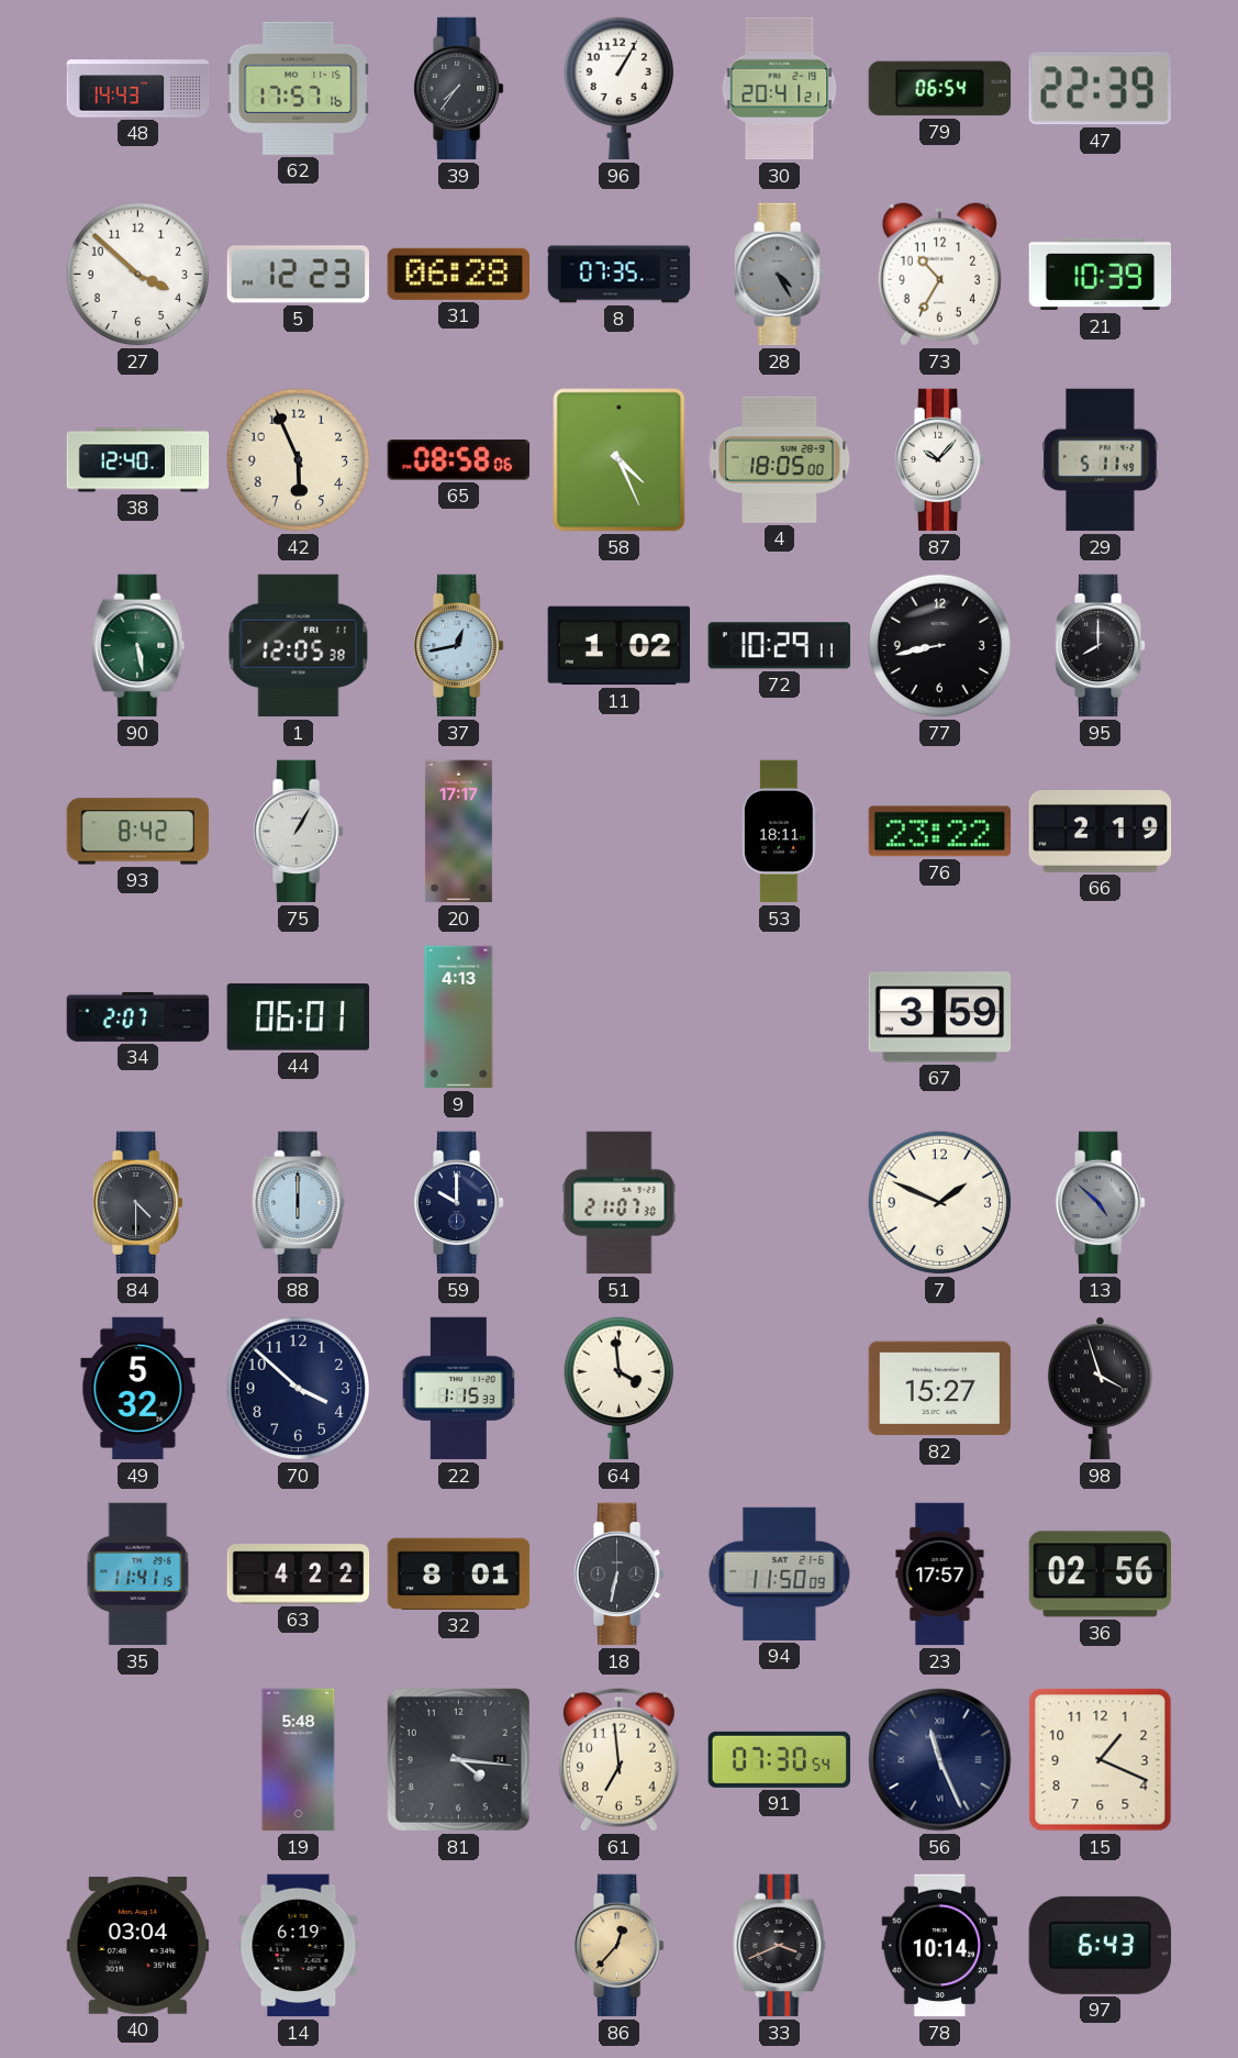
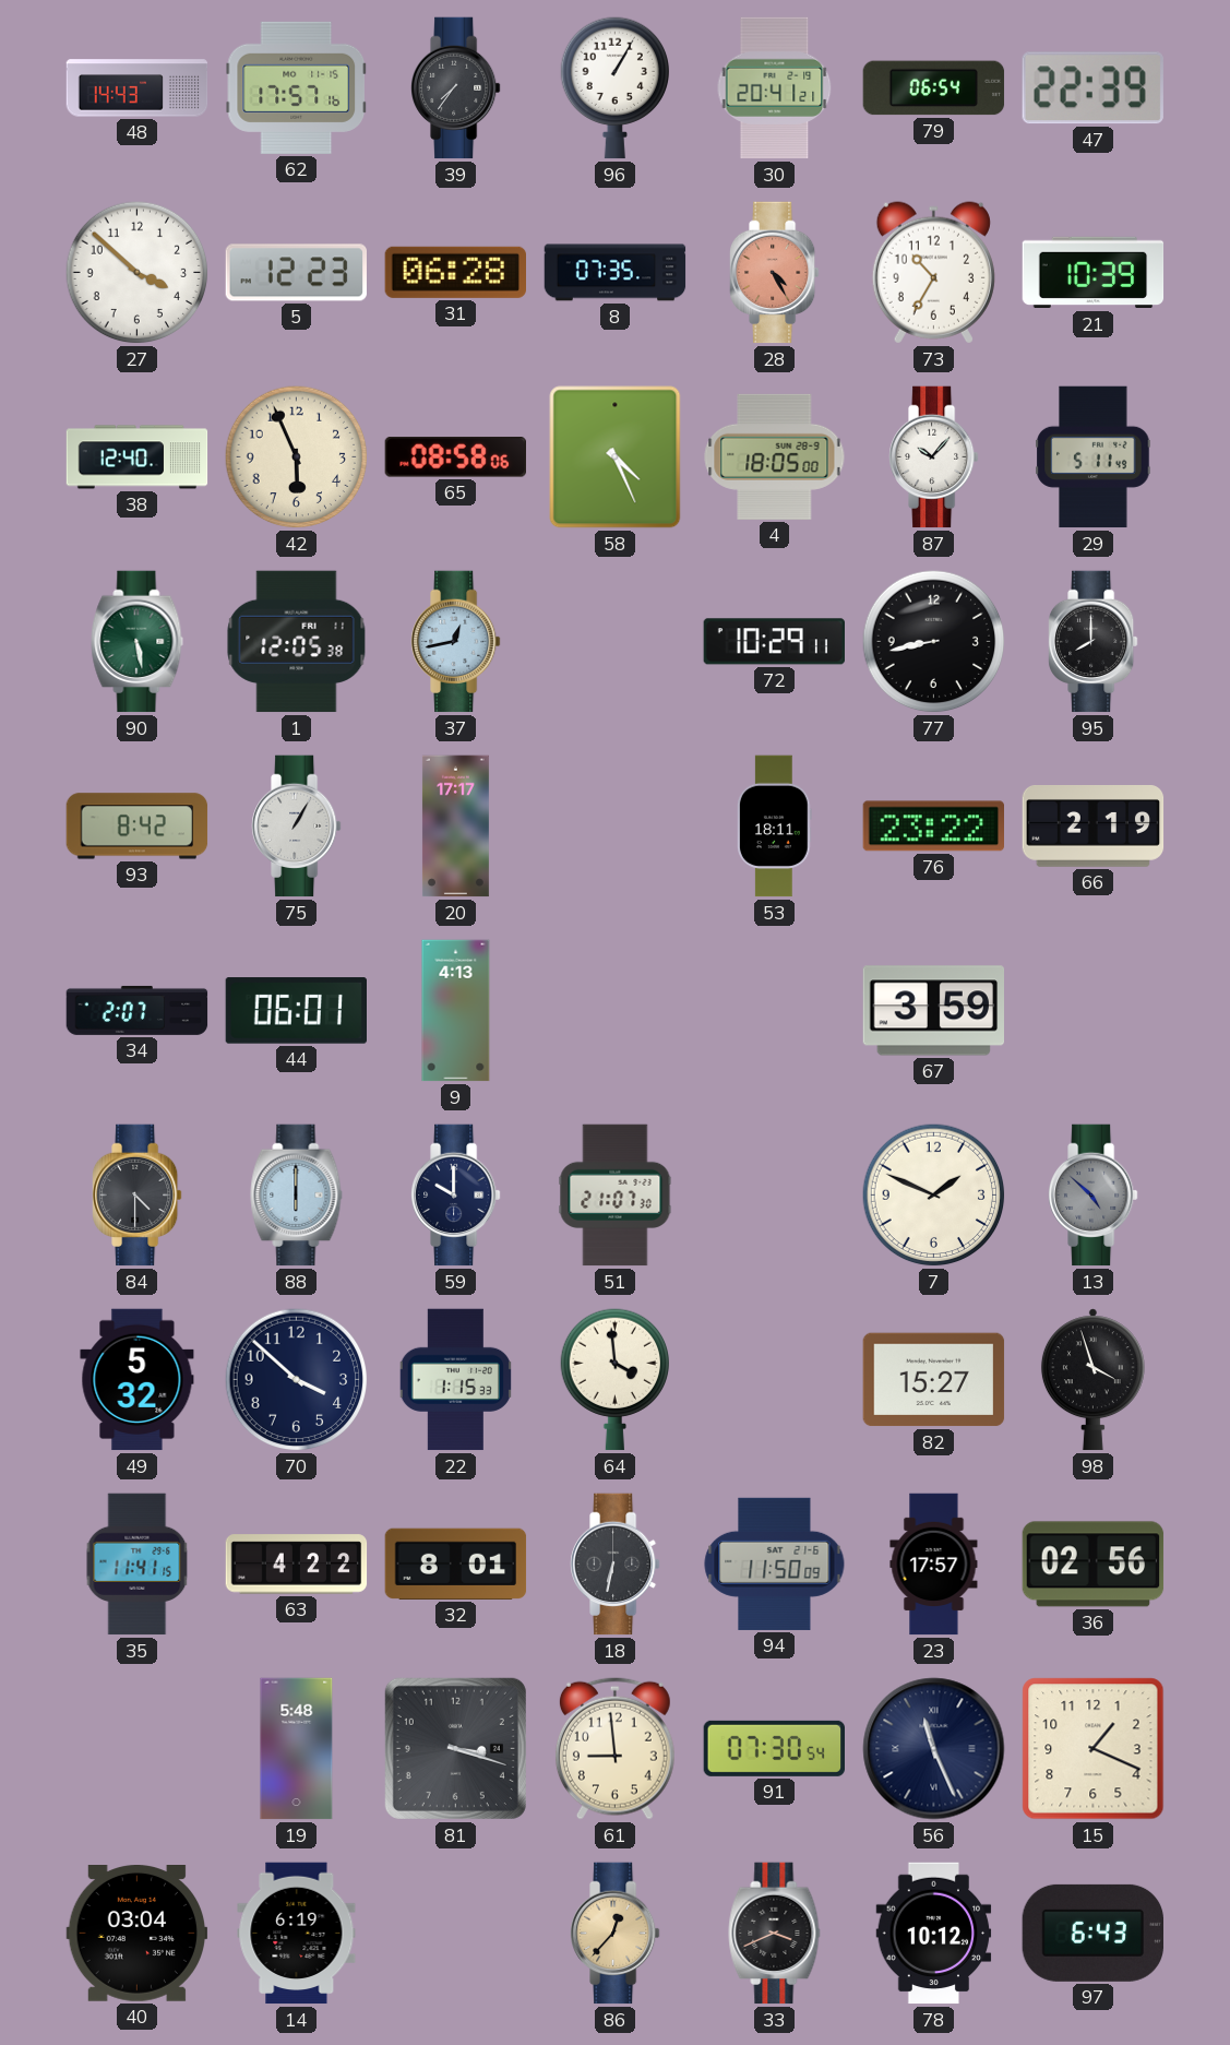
28 dial: grey -> salmon (775, 273)
11: 1:02 -> none (620, 646)
81: 4:16 -> 3:18 (455, 1748)
61: 6:59 -> 8:59 (614, 1748)
78: 10:14 -> 10:12 (934, 1934)
